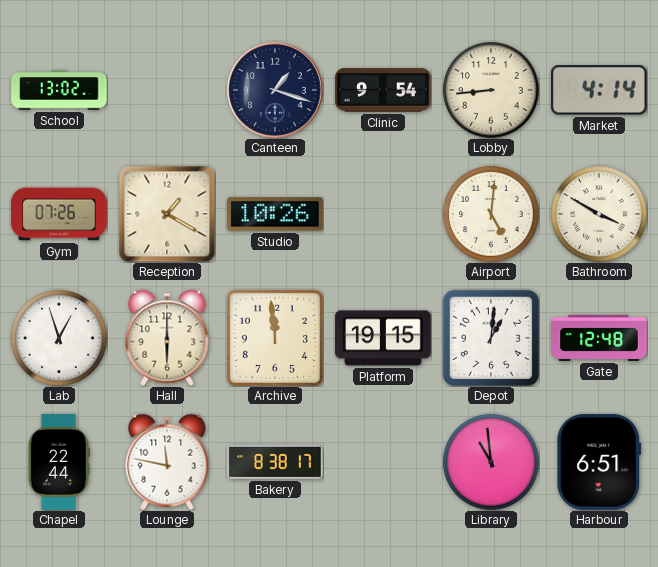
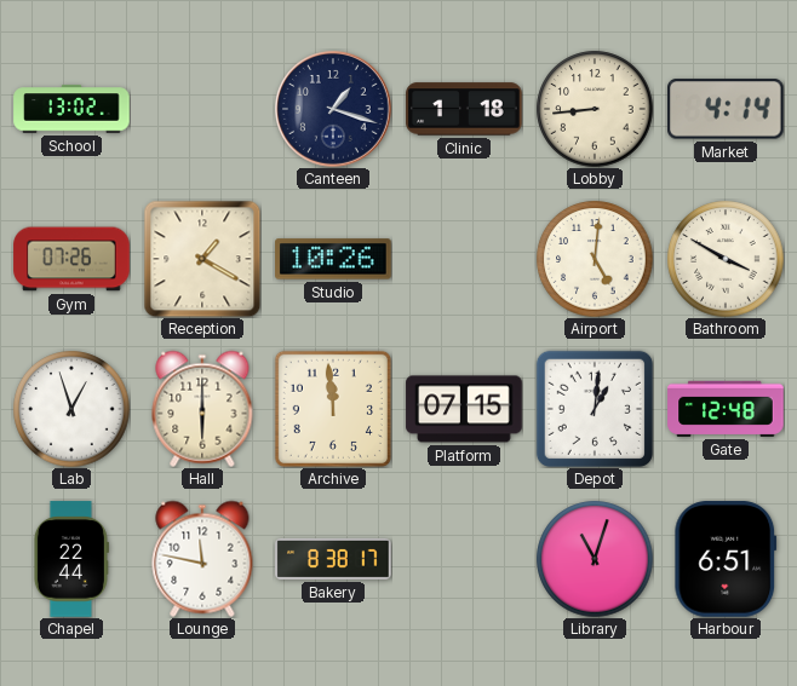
Clinic: 9:54 -> 1:18 (464, 109)
Platform: 19:15 -> 07:15 (464, 409)
Library: 10:59 -> 11:03 (595, 559)
